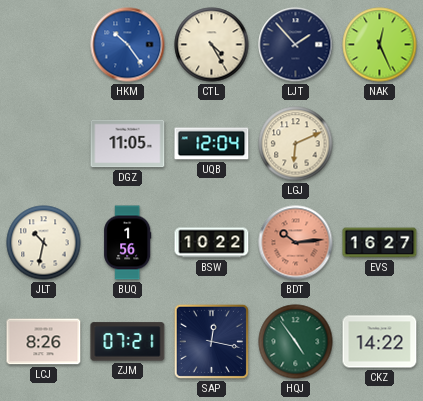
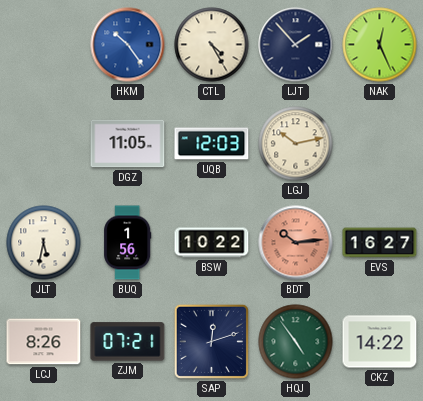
UQB: 12:04 -> 12:03 (212, 144)
LGJ: 6:11 -> 10:13 (296, 144)
JLT: 10:32 -> 5:32 (44, 243)
SAP: 12:17 -> 12:12 (211, 341)
